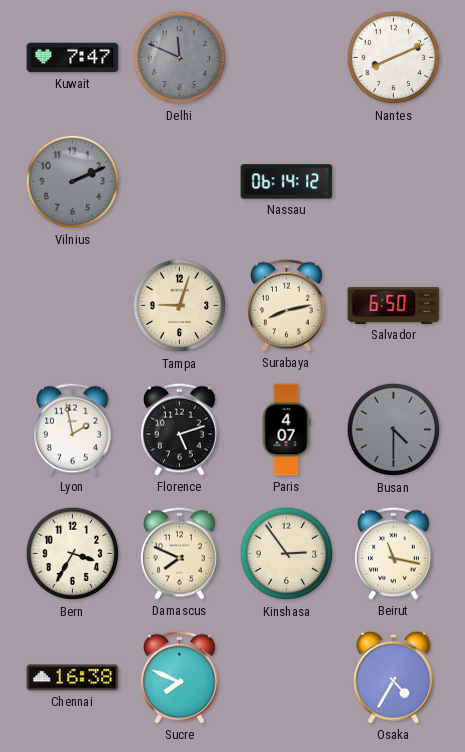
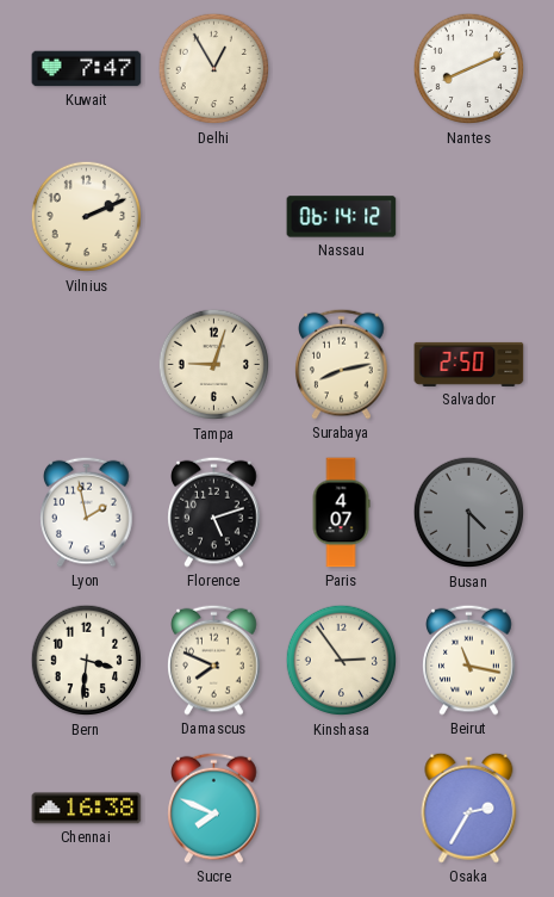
Delhi: 11:49 -> 12:55 (214, 69)
Delhi dial: grey -> cream (214, 69)
Vilnius dial: grey -> cream (87, 217)
Salvador: 6:50 -> 2:50 (469, 364)
Bern: 3:35 -> 3:31 (87, 661)
Osaka: 4:35 -> 2:35 (469, 808)
